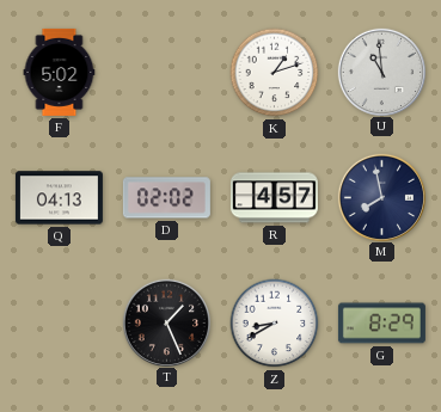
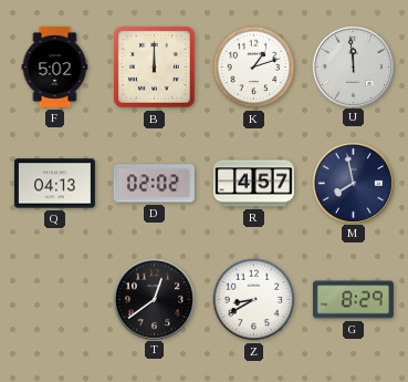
B: none -> 12:00 (155, 68)
U: 10:59 -> 11:59 (353, 66)
T: 1:26 -> 12:39 (154, 299)
